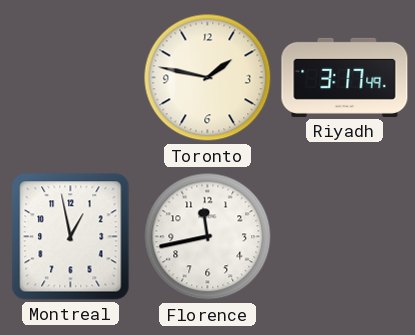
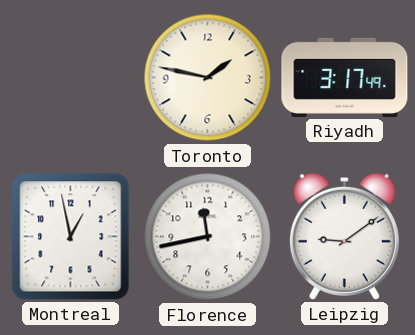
Leipzig: none -> 9:09 (344, 236)
